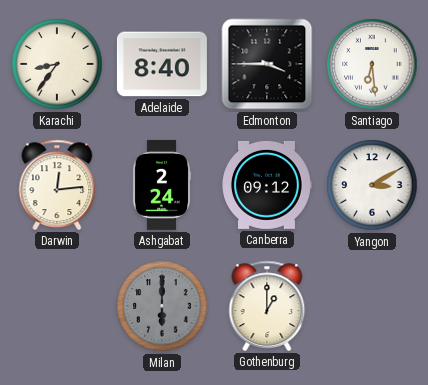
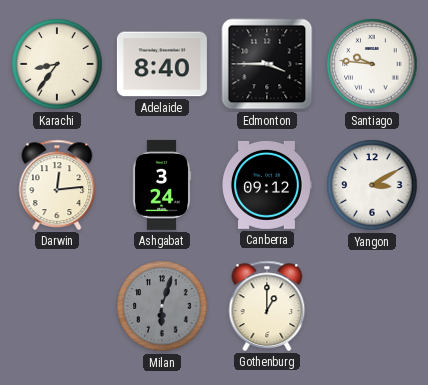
Santiago: 6:29 -> 9:46 (372, 64)
Ashgabat: 2:24 -> 3:24 (162, 185)
Milan: 6:00 -> 6:03 (162, 306)
